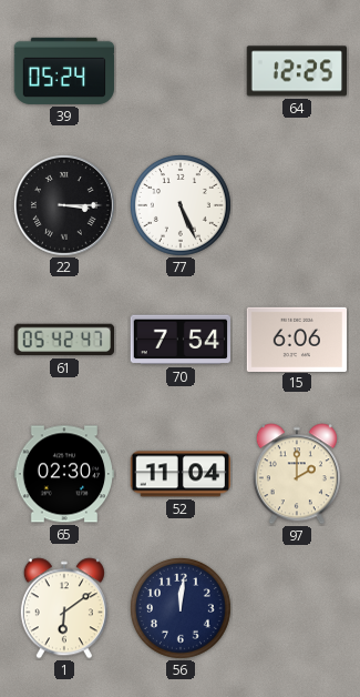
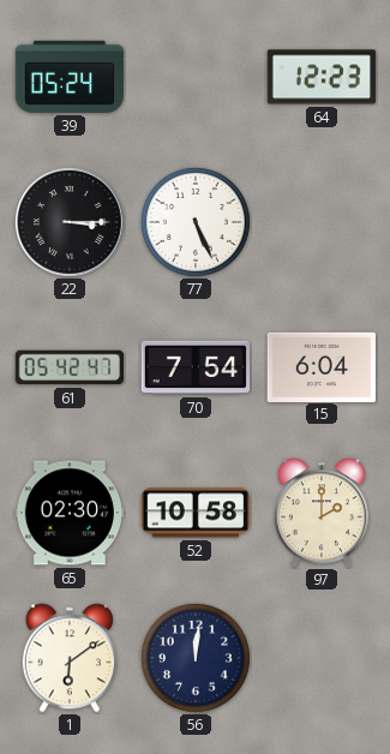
64: 12:25 -> 12:23 (320, 77)
15: 6:06 -> 6:04 (322, 366)
52: 11:04 -> 10:58 (194, 513)
